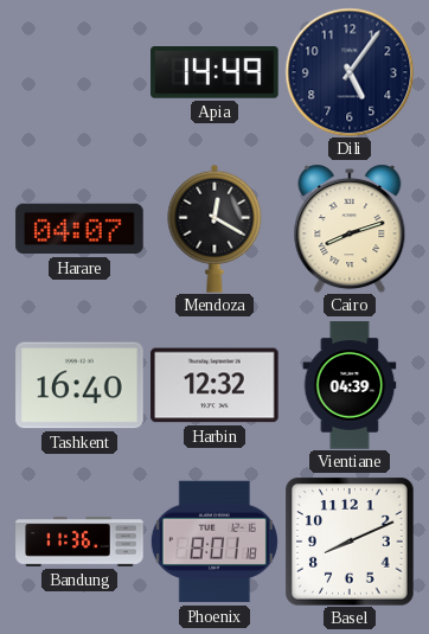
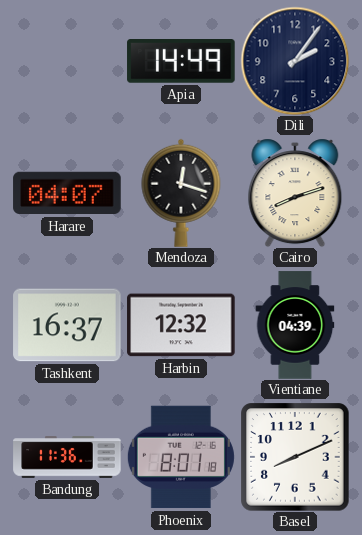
Dili: 5:06 -> 2:06 (295, 61)
Mendoza: 12:20 -> 12:18 (181, 193)
Tashkent: 16:40 -> 16:37 (67, 325)
